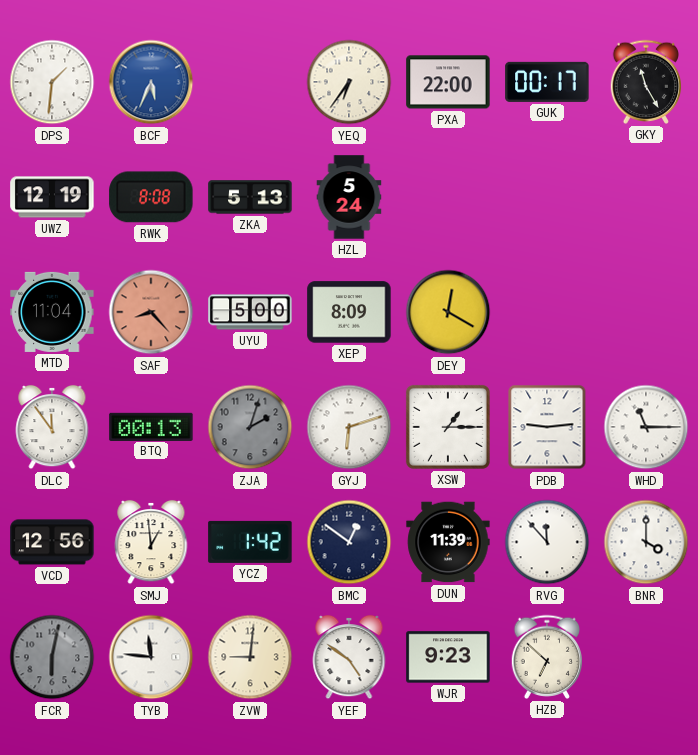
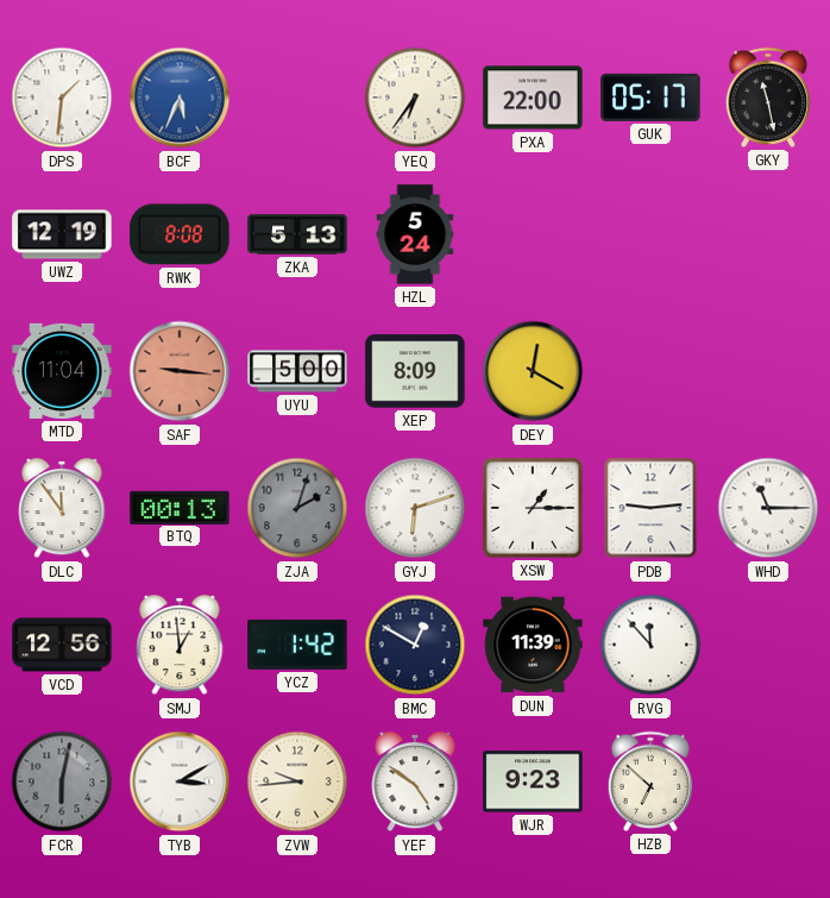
GUK: 00:17 -> 05:17 (650, 98)
GKY: 11:25 -> 11:28 (768, 98)
SAF: 8:23 -> 9:16 (180, 371)
BMC: 12:51 -> 12:50 (415, 645)
BNR: 4:00 -> none (646, 542)
TYB: 11:46 -> 3:10 (180, 781)
ZVW: 9:01 -> 9:44 (297, 781)
